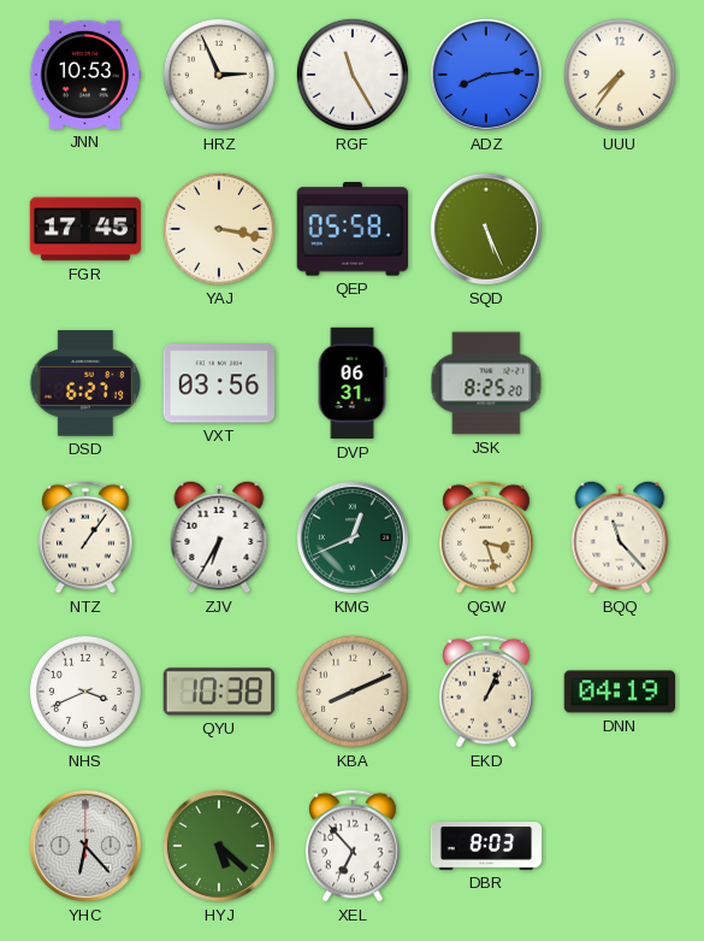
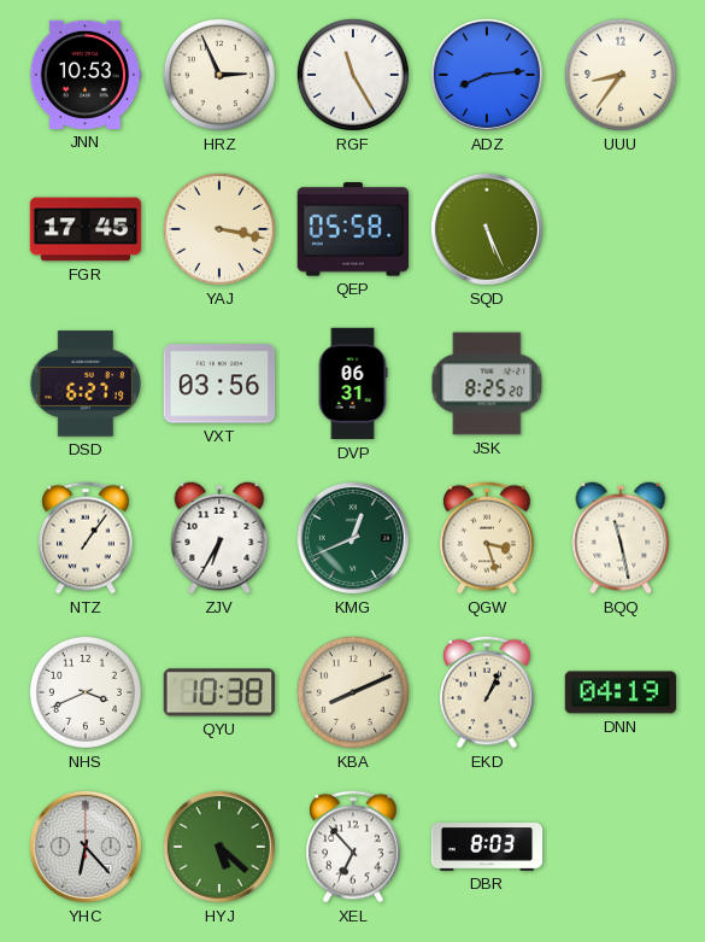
UUU: 7:36 -> 8:36 (621, 75)
BQQ: 11:23 -> 11:28 (621, 538)
